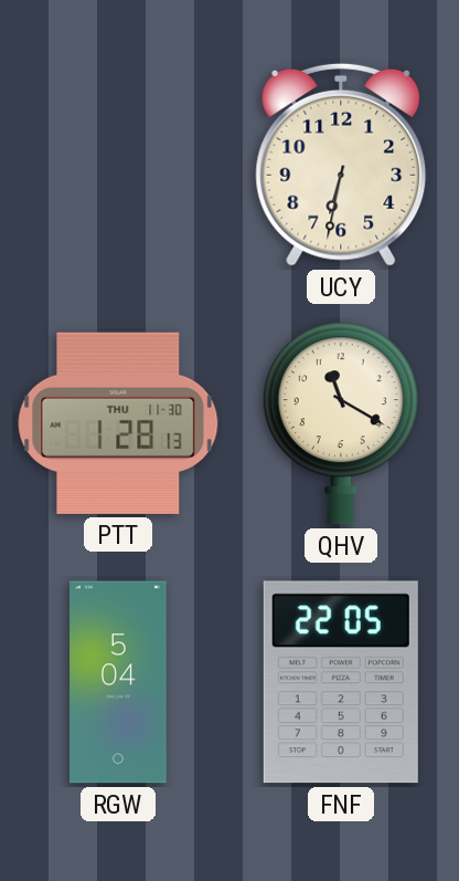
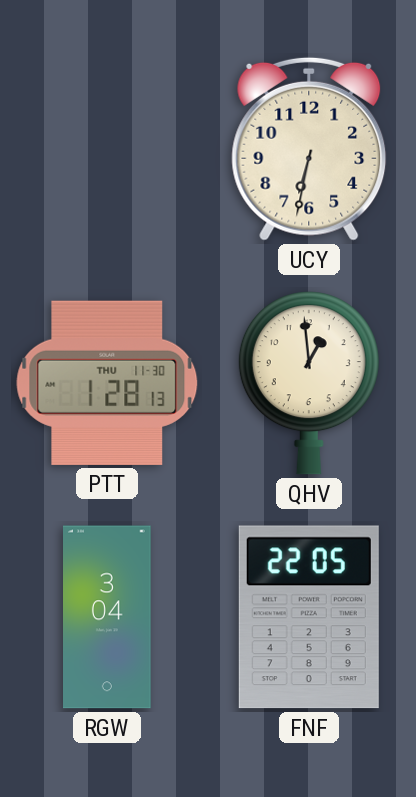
QHV: 11:20 -> 12:59 (309, 383)
RGW: 5:04 -> 3:04 (108, 617)
